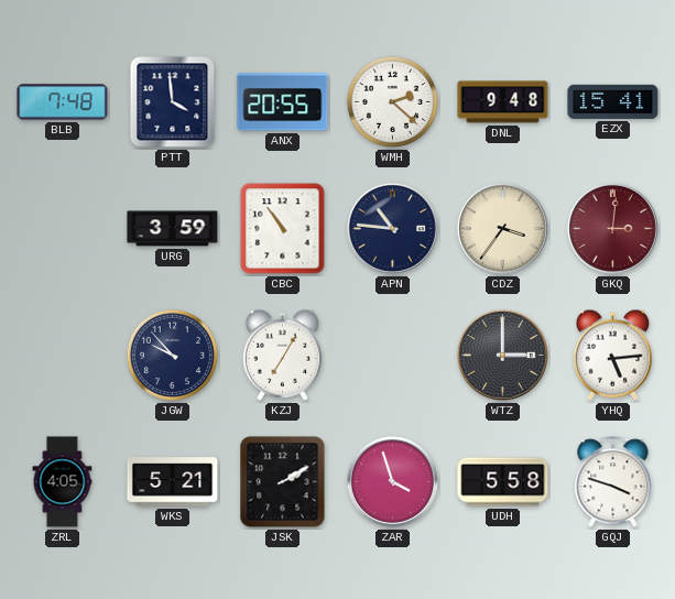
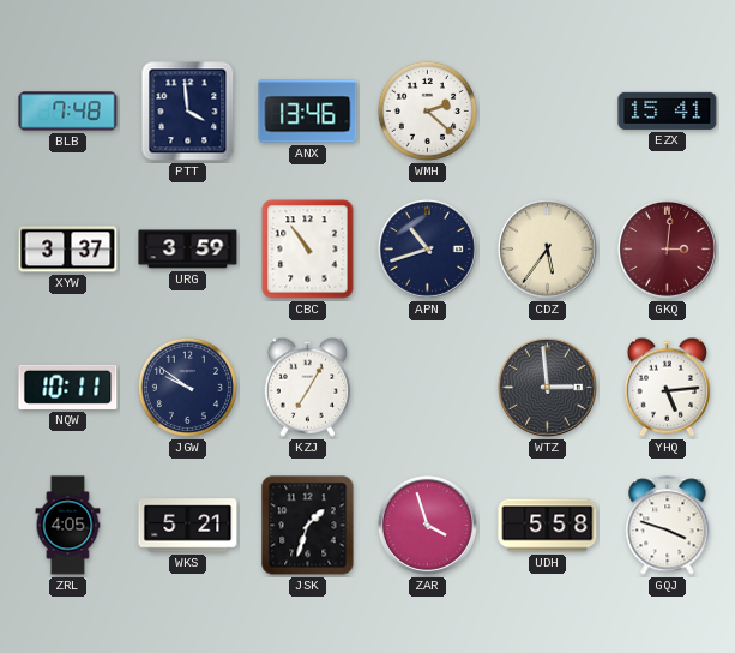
ANX: 20:55 -> 13:46 (308, 112)
DNL: 9:48 -> none (503, 102)
XYW: none -> 3:37 (68, 250)
APN: 10:46 -> 10:42 (427, 248)
CDZ: 3:36 -> 5:36 (547, 248)
NQW: none -> 10:11 (68, 387)
JGW: 9:53 -> 9:51 (187, 387)
WTZ: 3:00 -> 2:59 (547, 387)
JSK: 2:10 -> 1:33 (308, 526)
